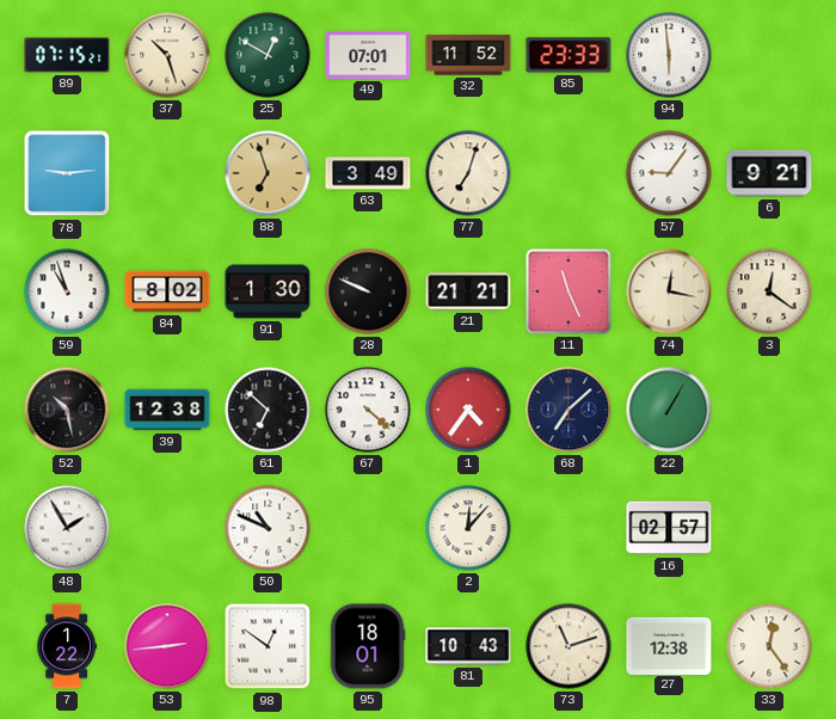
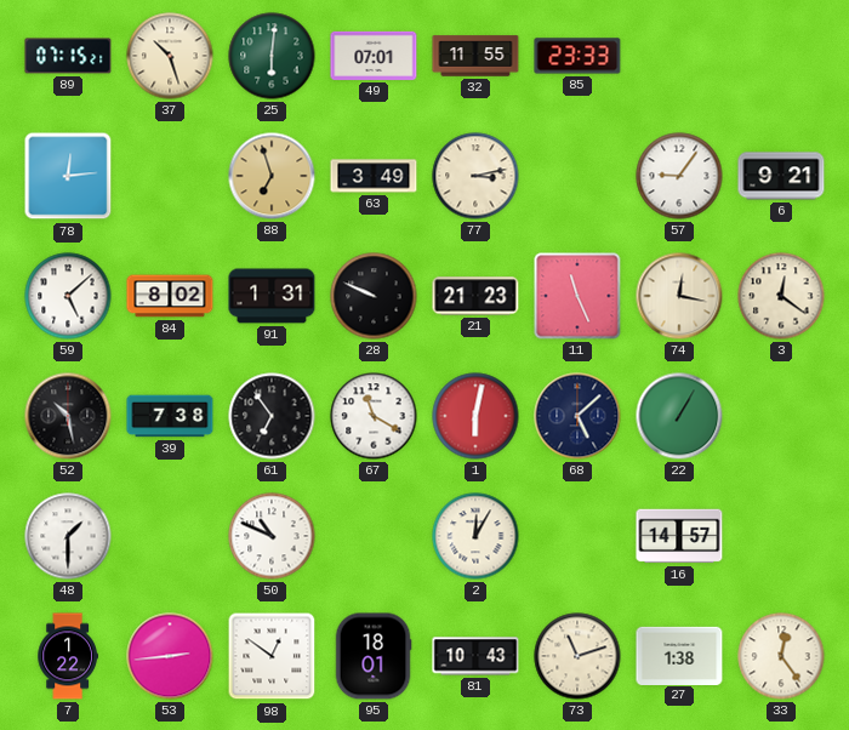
25: 12:50 -> 6:01 (272, 56)
32: 11:52 -> 11:55 (475, 56)
94: 5:59 -> none (669, 55)
78: 9:14 -> 12:14 (68, 176)
77: 7:03 -> 3:13 (475, 176)
59: 10:57 -> 5:08 (68, 296)
91: 1:30 -> 1:31 (272, 296)
21: 21:21 -> 21:23 (475, 296)
39: 12:38 -> 7:38 (170, 416)
61: 6:52 -> 6:54 (272, 416)
67: 4:22 -> 11:20 (374, 416)
1: 4:36 -> 6:02 (475, 416)
68: 7:08 -> 5:08 (577, 416)
48: 1:55 -> 1:30 (68, 536)
2: 12:07 -> 12:05 (475, 536)
16: 02:57 -> 14:57 (679, 536)
27: 12:38 -> 1:38 (679, 655)
